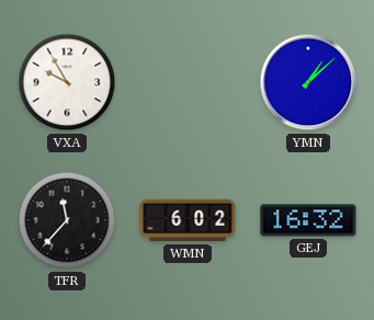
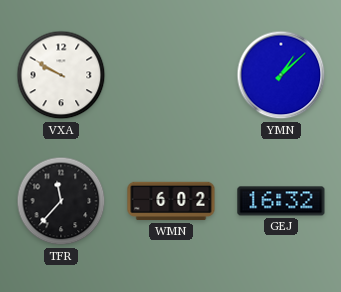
VXA: 9:55 -> 9:50 (61, 75)
